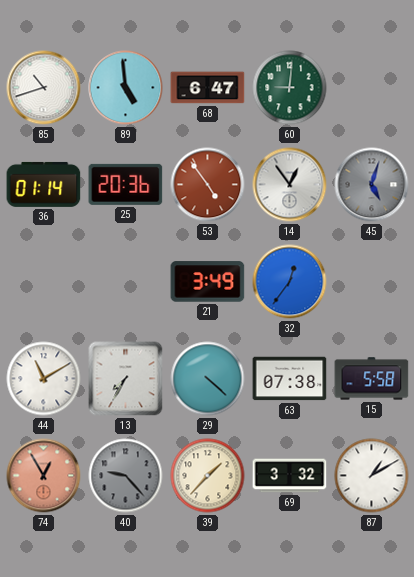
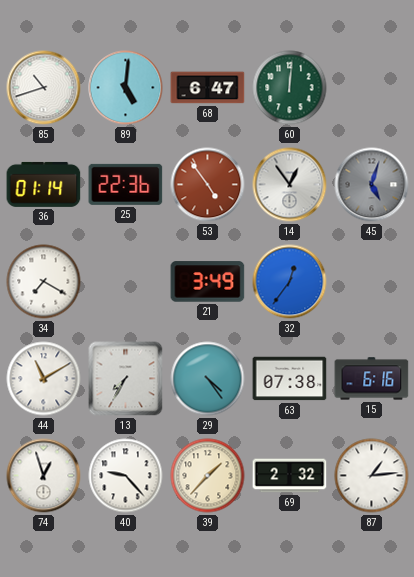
89: 4:59 -> 5:01 (126, 88)
60: 9:01 -> 12:01 (290, 88)
25: 20:36 -> 22:36 (126, 184)
34: none -> 7:20 (44, 282)
29: 4:22 -> 4:24 (208, 379)
15: 5:58 -> 6:16 (372, 379)
74: 12:55 -> 12:57 (44, 476)
74 dial: salmon -> white (44, 476)
40 dial: grey -> white (126, 476)
69: 3:32 -> 2:32 (290, 476)
87: 1:10 -> 1:14 (372, 476)
